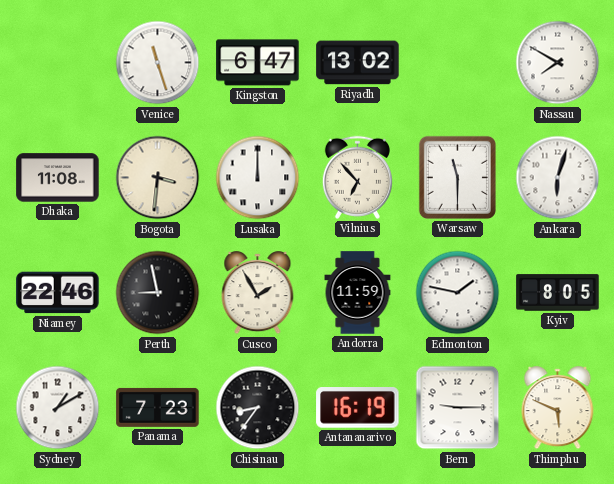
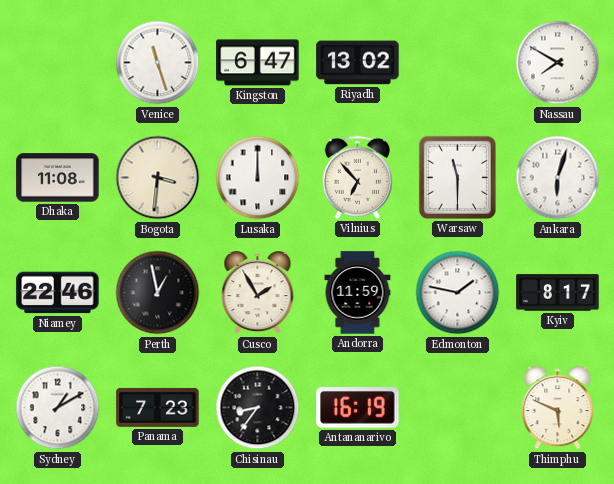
Perth: 8:58 -> 12:58 (158, 293)
Kyiv: 8:05 -> 8:17 (558, 293)
Bern: 9:15 -> none (458, 408)
